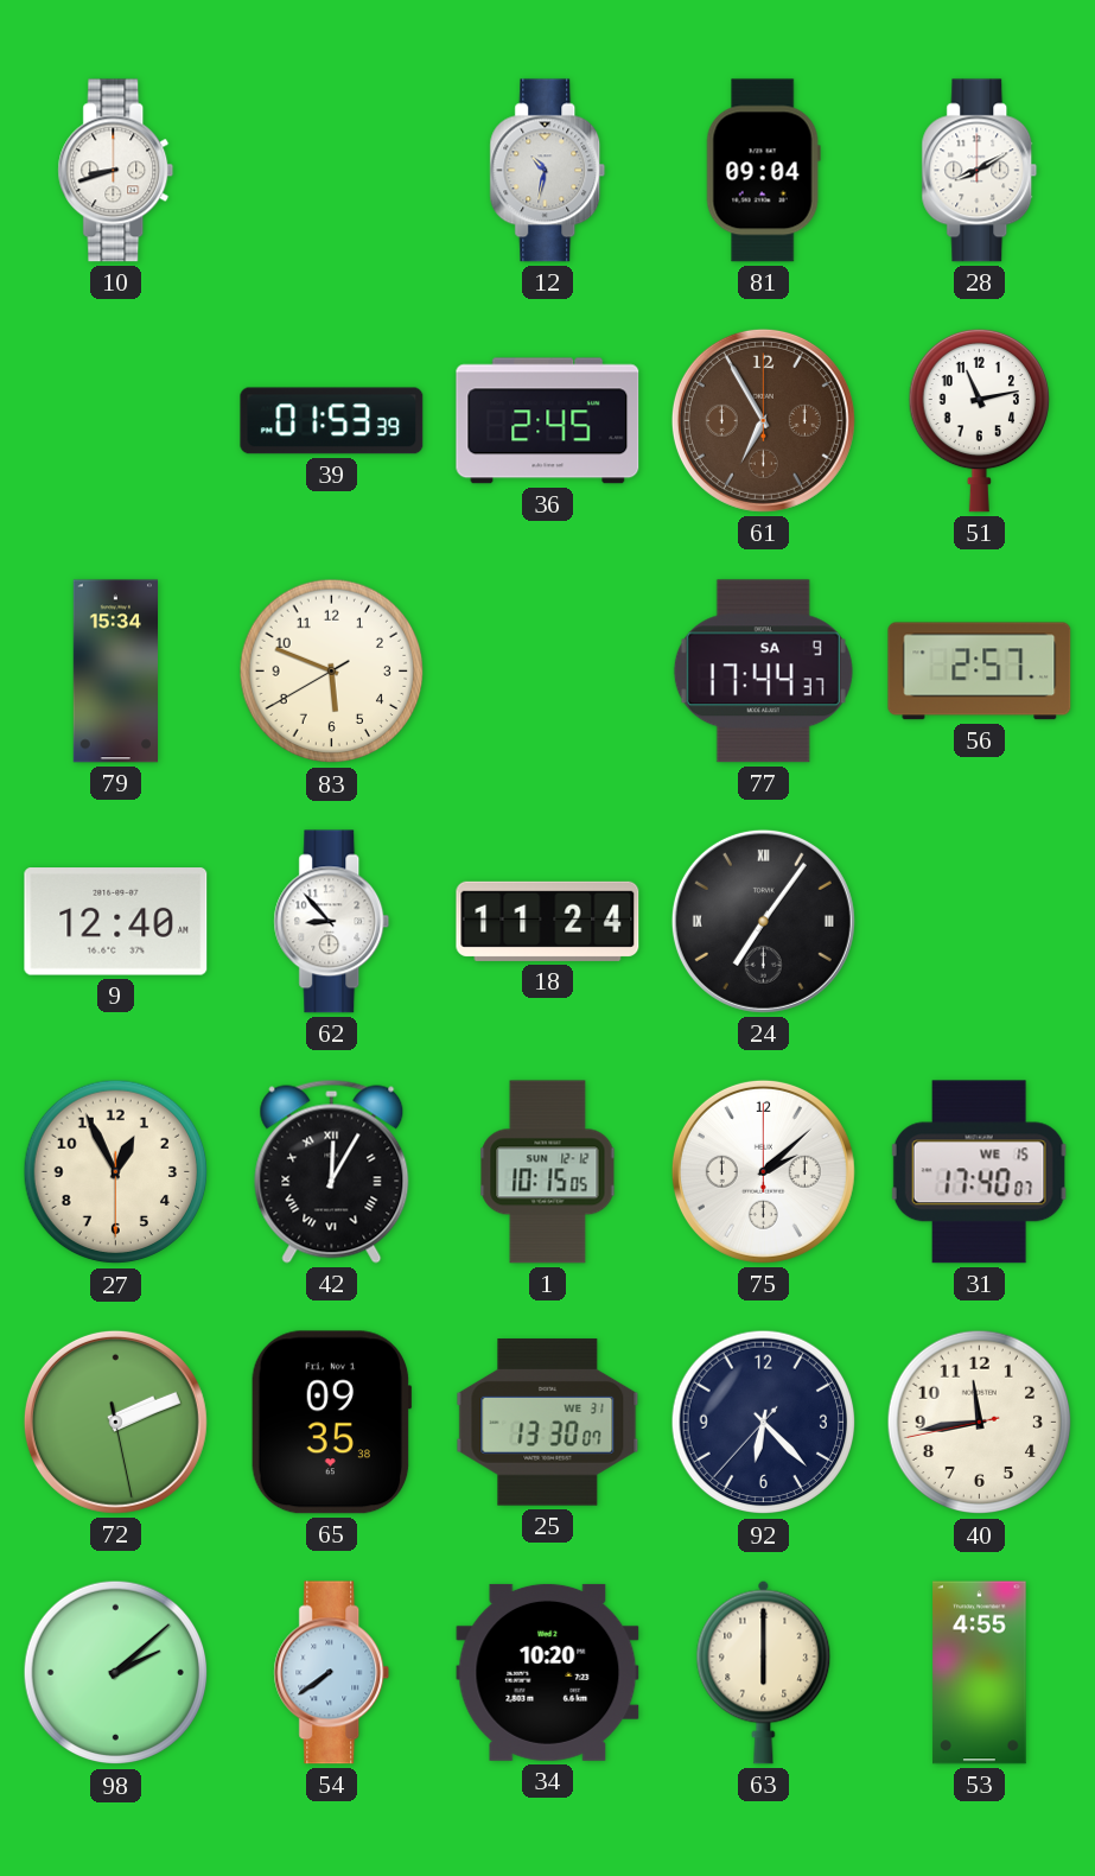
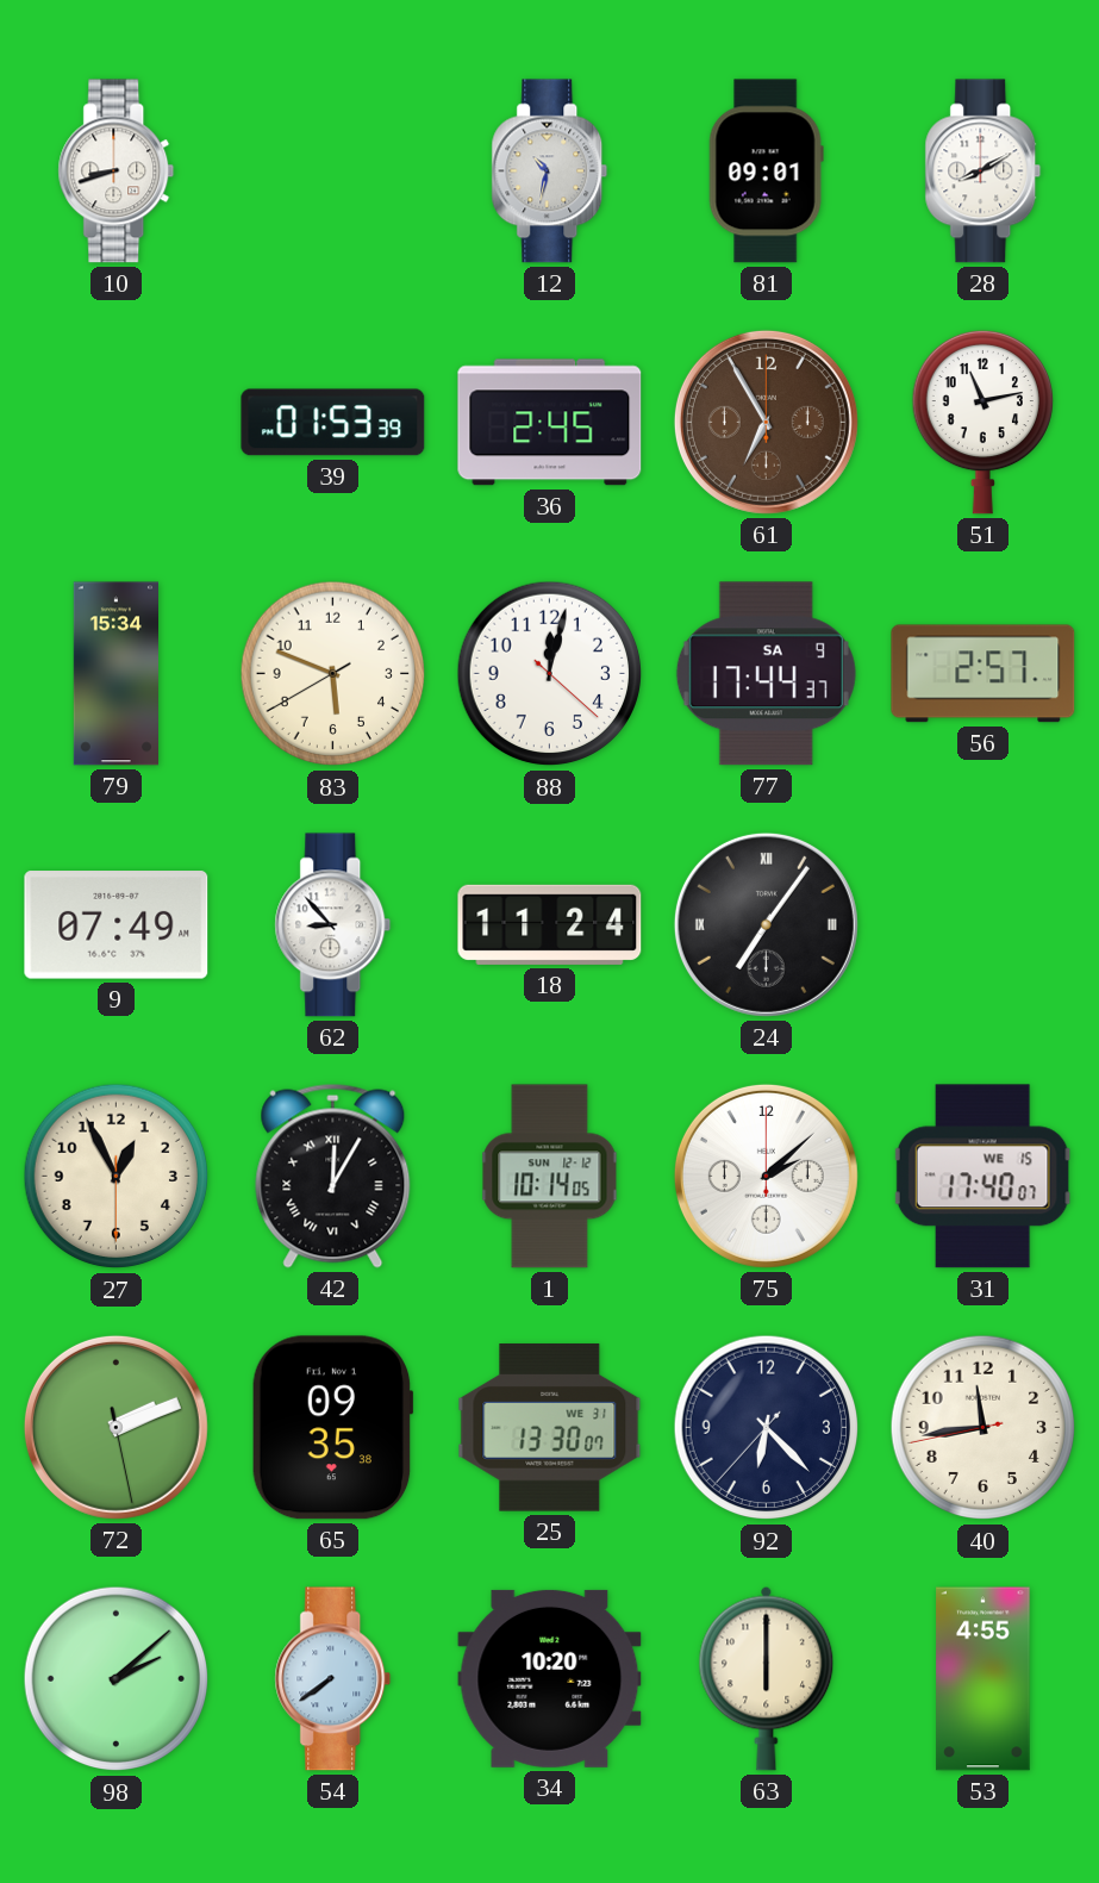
81: 09:04 -> 09:01 (766, 172)
88: none -> 12:02 (550, 674)
9: 12:40 -> 07:49 (117, 925)
1: 10:15 -> 10:14 (550, 1177)
